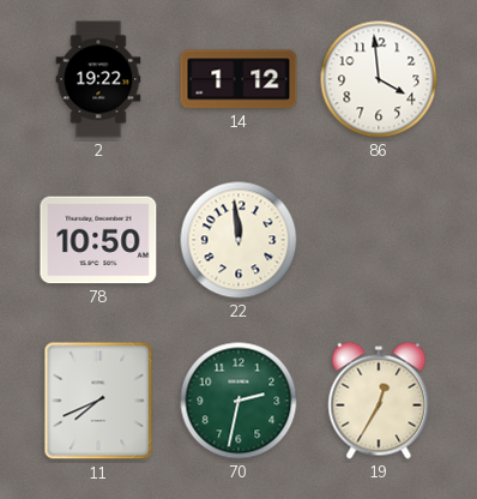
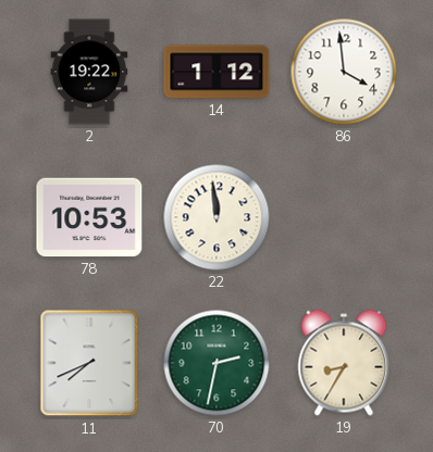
78: 10:50 -> 10:53 (89, 217)
19: 12:35 -> 8:35 (344, 363)
